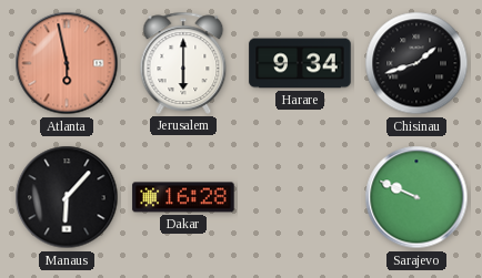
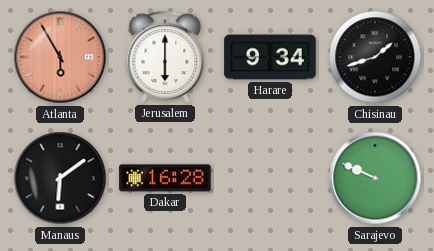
Atlanta: 5:58 -> 5:55 (60, 57)
Manaus: 6:07 -> 6:09 (60, 178)
